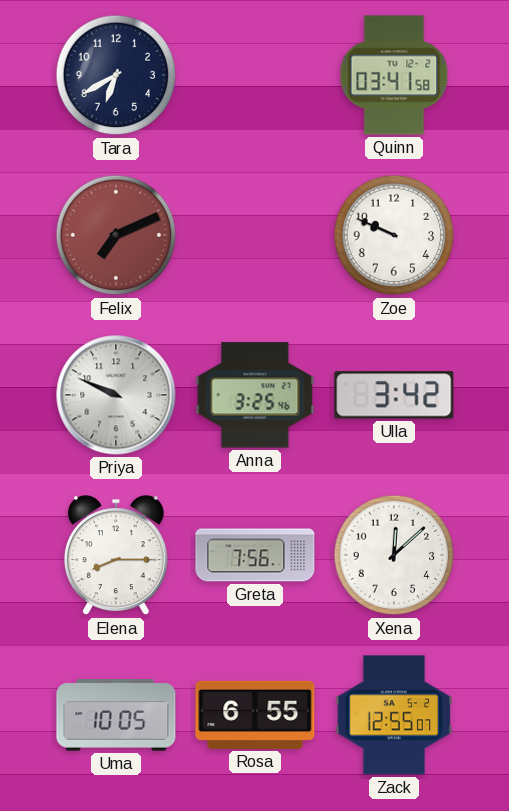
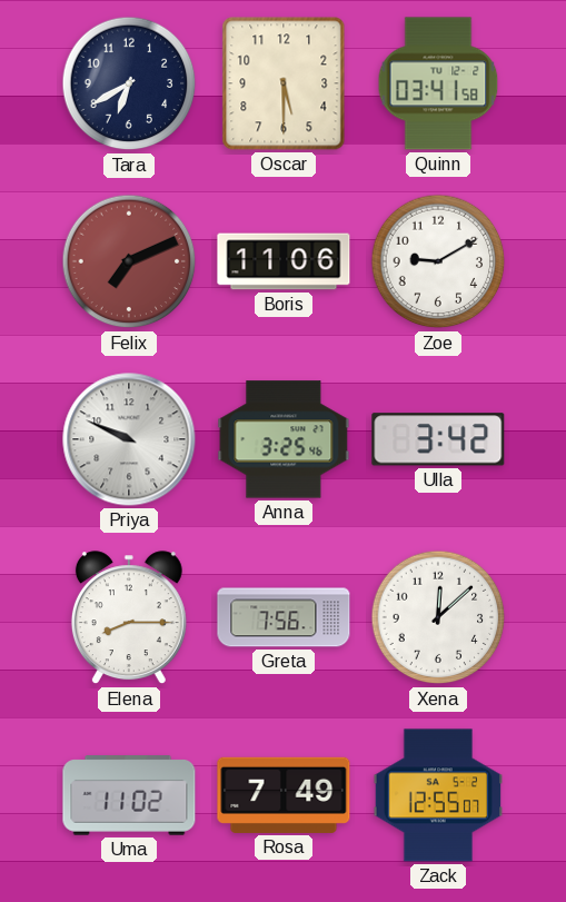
Oscar: none -> 5:30 (284, 83)
Boris: none -> 11:06 (284, 261)
Zoe: 9:49 -> 9:10 (438, 261)
Uma: 10:05 -> 11:02 (129, 795)
Rosa: 6:55 -> 7:49 (284, 795)
